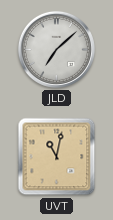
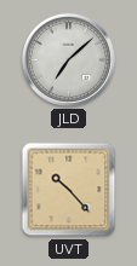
UVT: 11:02 -> 10:23 (69, 190)
